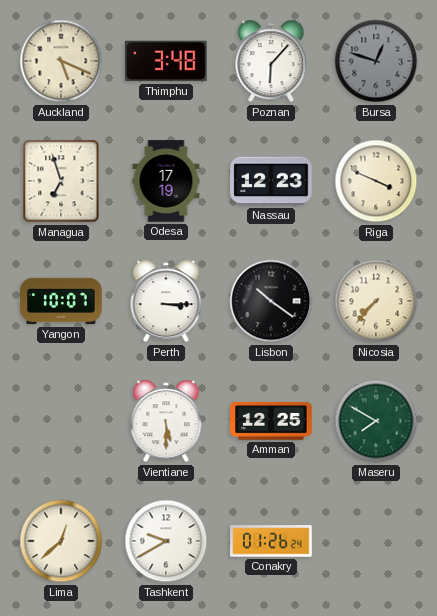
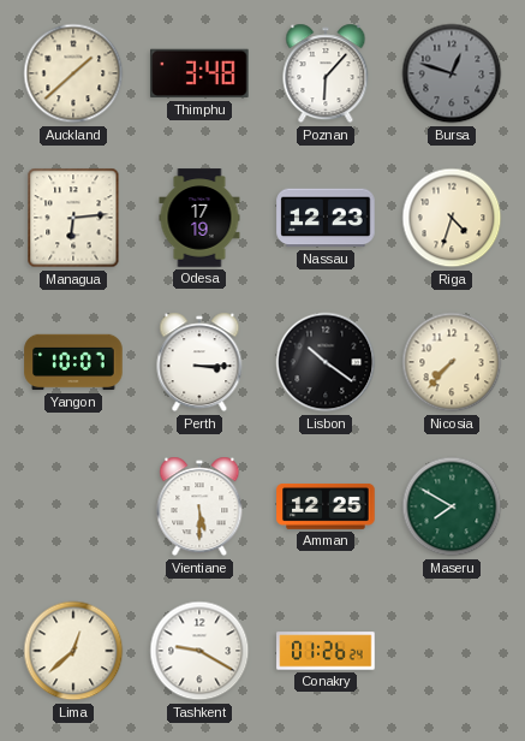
Auckland: 5:19 -> 1:38 (73, 73)
Managua: 6:57 -> 6:14 (73, 218)
Riga: 3:49 -> 4:33 (452, 218)
Tashkent: 9:40 -> 9:20 (199, 651)
